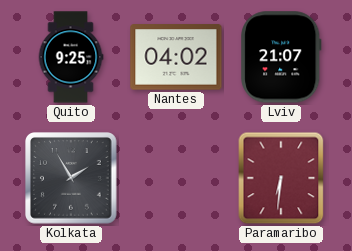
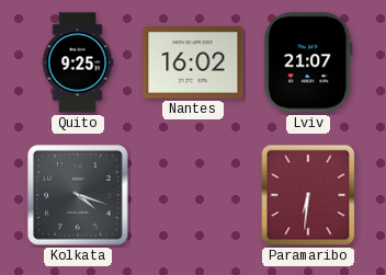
Nantes: 04:02 -> 16:02 (193, 62)
Kolkata: 1:55 -> 4:18 (78, 195)
